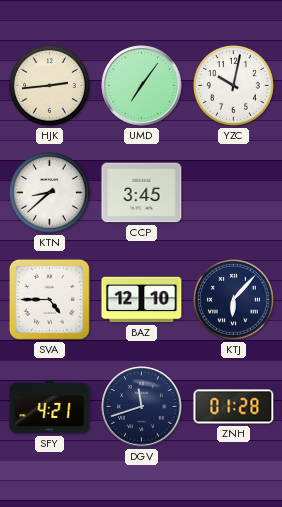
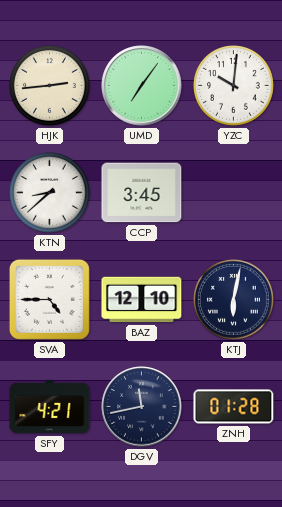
YZC: 10:02 -> 10:01 (234, 86)
KTJ: 6:07 -> 6:02 (234, 300)
DGV: 11:42 -> 11:43 (142, 407)
